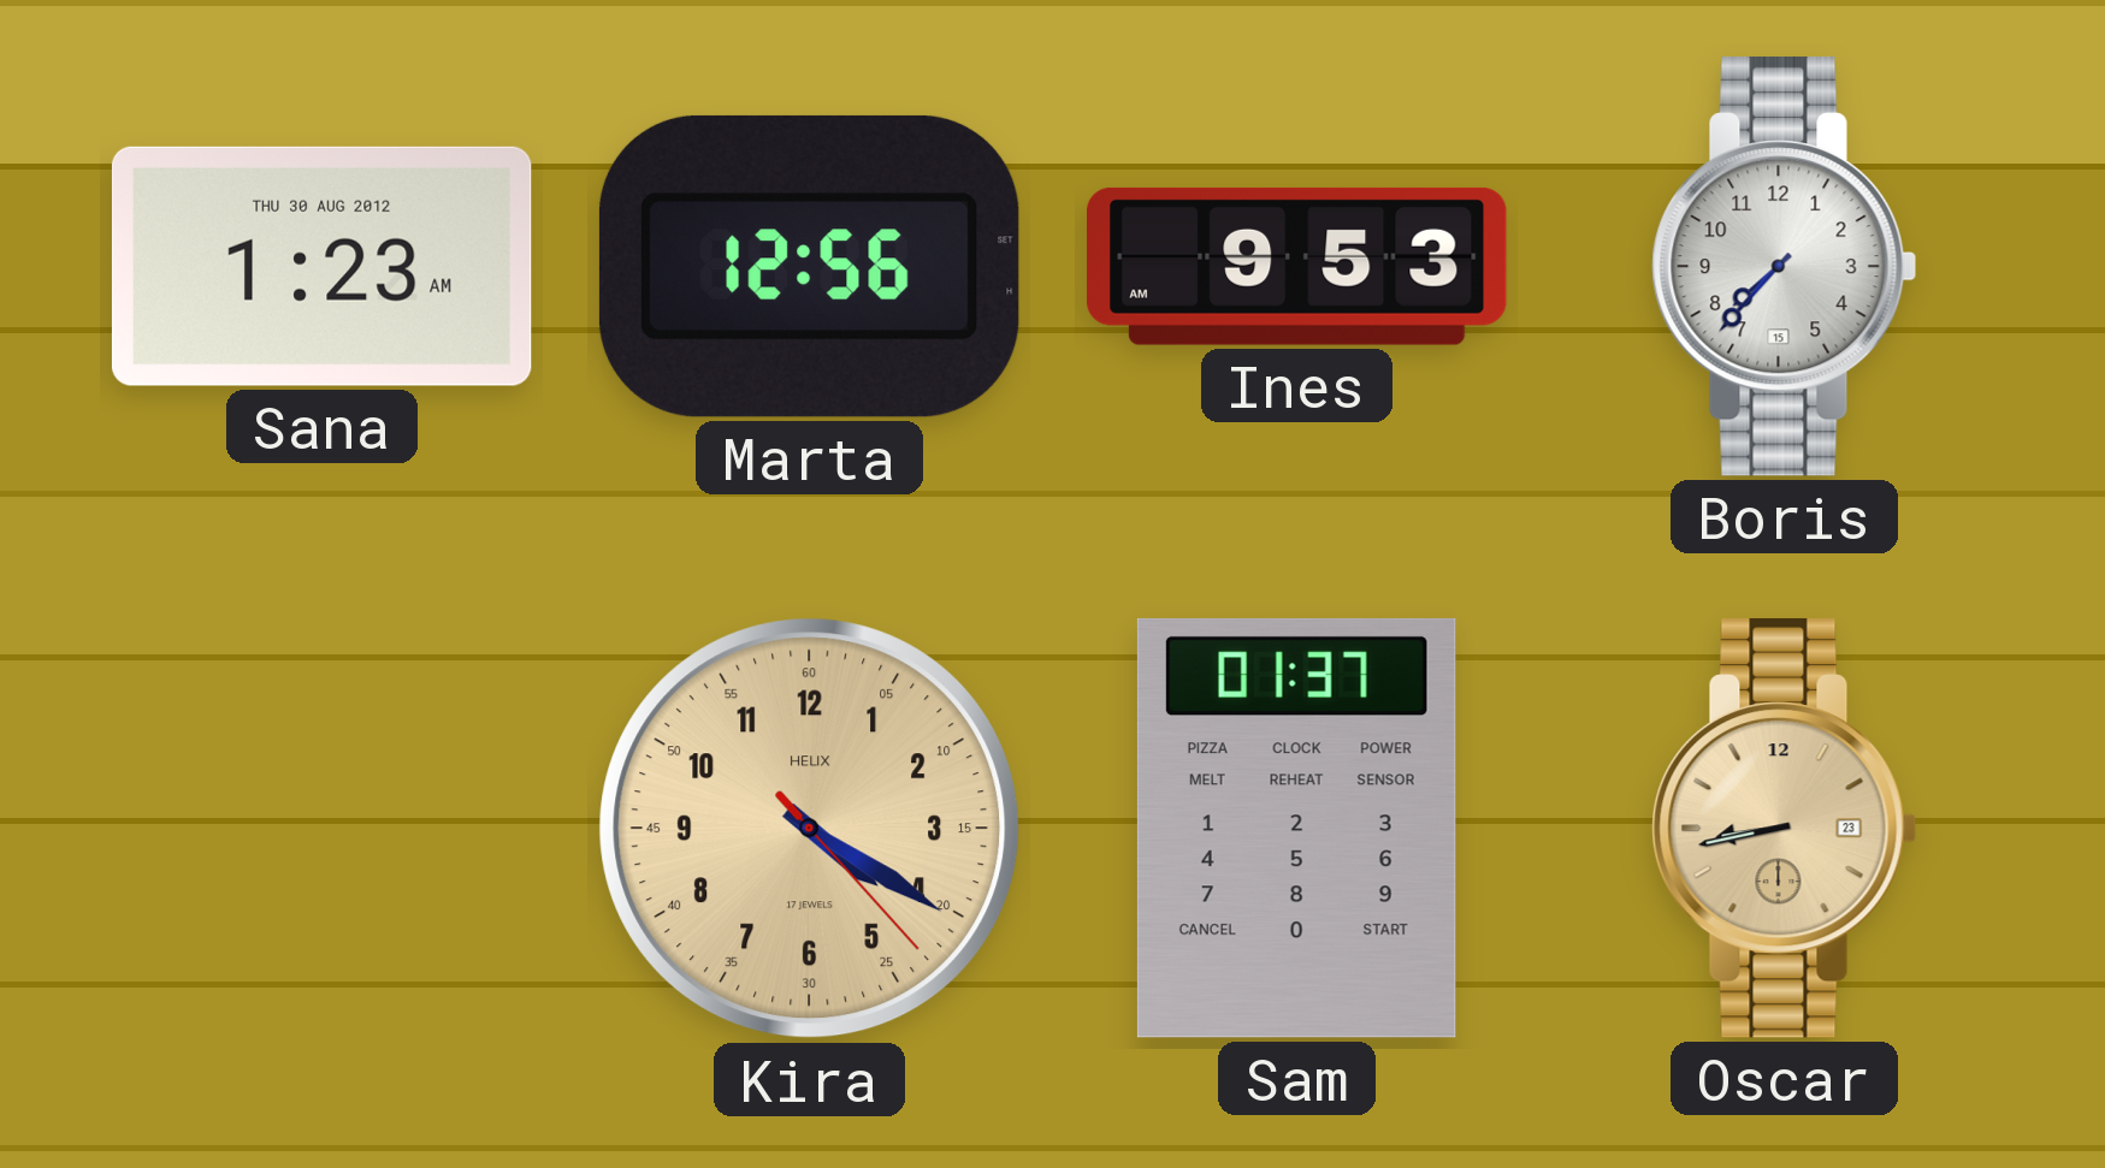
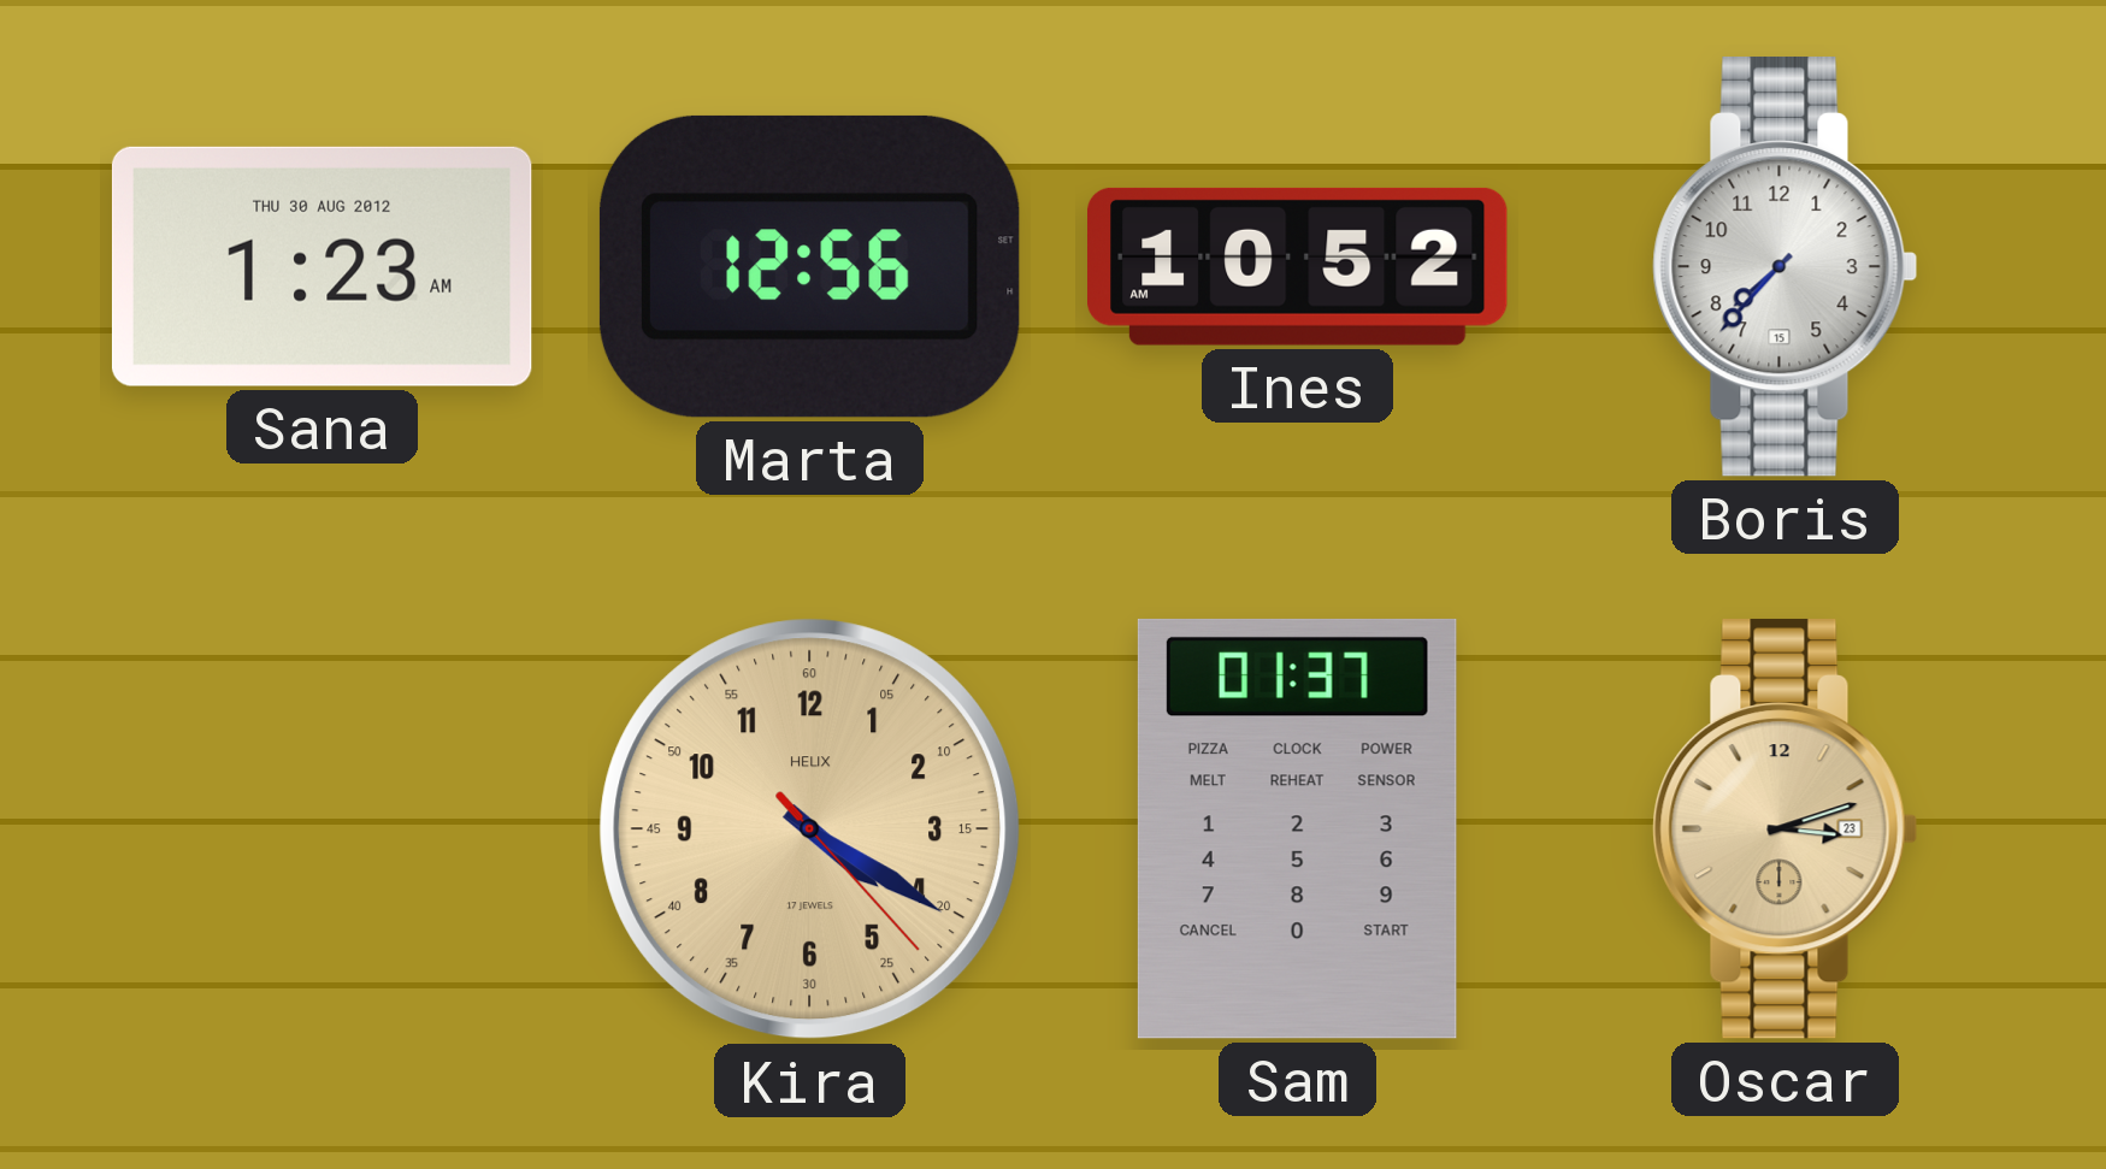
Ines: 9:53 -> 10:52 (1298, 266)
Oscar: 8:43 -> 3:12 (1786, 828)
